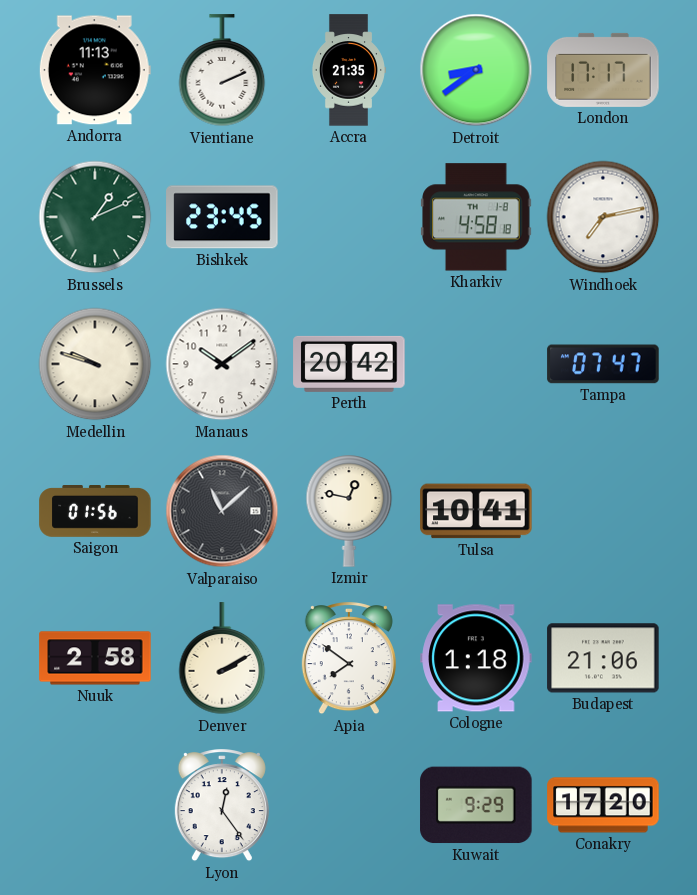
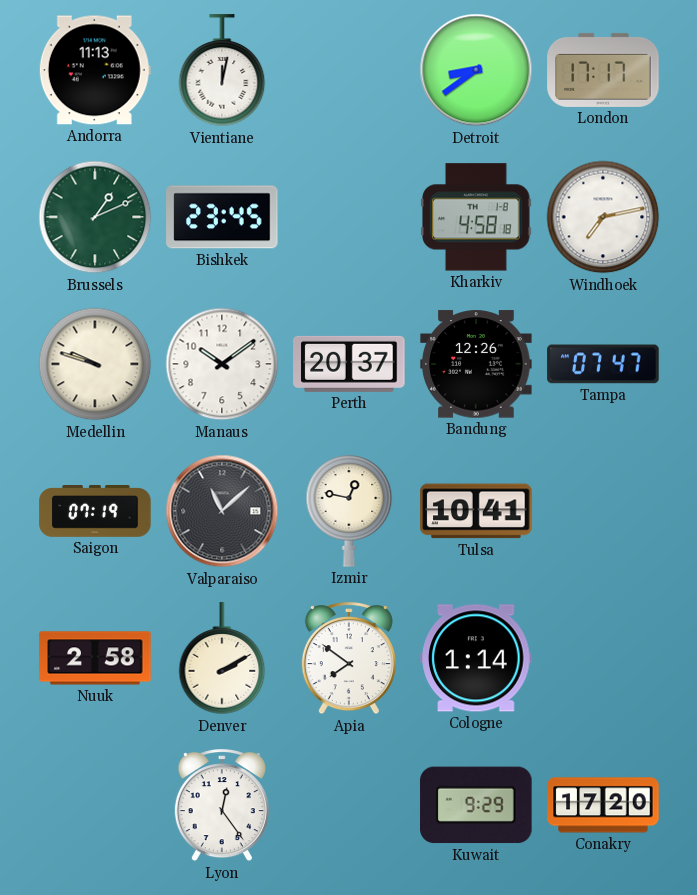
Vientiane: 2:11 -> 12:02 (222, 71)
Accra: 21:35 -> none (348, 70)
Perth: 20:42 -> 20:37 (349, 364)
Bandung: none -> 12:26 (476, 364)
Saigon: 01:56 -> 07:19 (95, 512)
Cologne: 1:18 -> 1:14 (476, 658)
Budapest: 21:06 -> none (603, 658)
